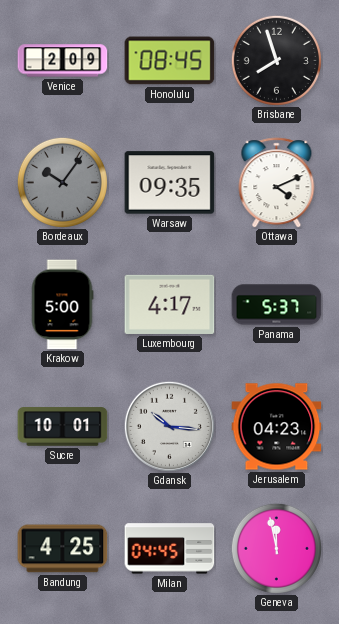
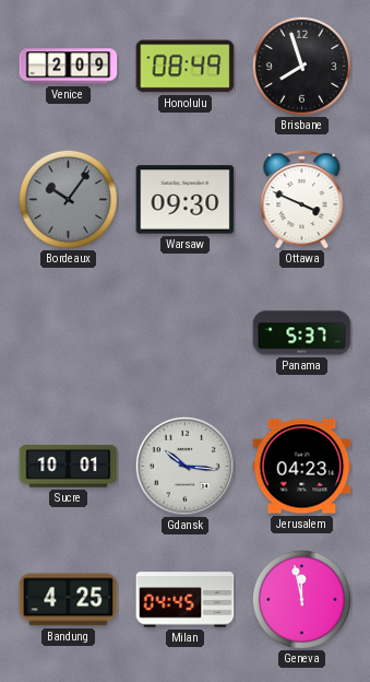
Honolulu: 08:45 -> 08:49 (186, 67)
Warsaw: 09:35 -> 09:30 (186, 200)
Ottawa: 4:11 -> 3:49 (302, 200)
Krakow: 5:00 -> none (62, 305)
Luxembourg: 4:17 -> none (170, 304)
